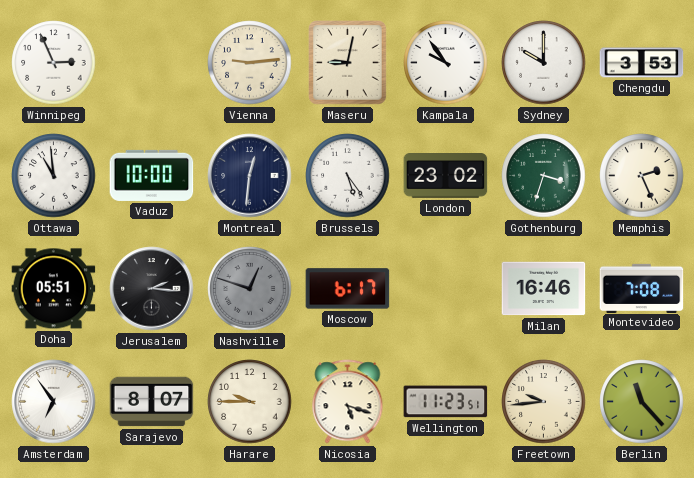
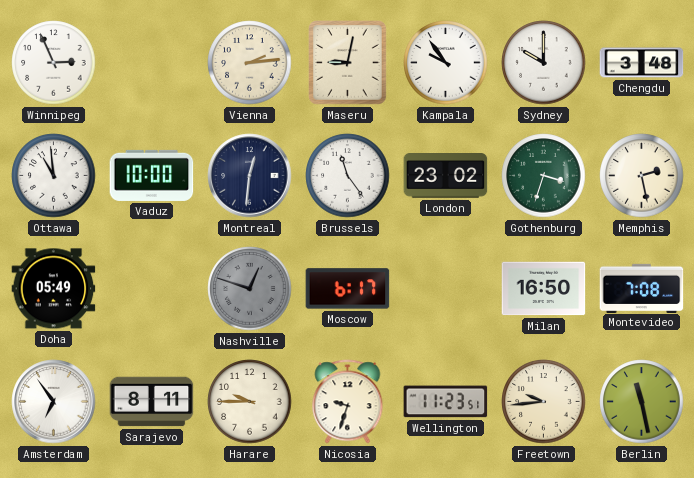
Vienna: 9:14 -> 2:14 (250, 63)
Chengdu: 3:53 -> 3:48 (642, 63)
Brussels: 5:24 -> 11:24 (348, 176)
Memphis: 2:26 -> 2:28 (642, 176)
Doha: 05:51 -> 05:49 (54, 289)
Jerusalem: 2:16 -> none (152, 289)
Milan: 16:46 -> 16:50 (544, 289)
Sarajevo: 8:07 -> 8:11 (152, 402)
Nicosia: 5:18 -> 9:33 (348, 402)
Berlin: 11:23 -> 11:28 (642, 402)
